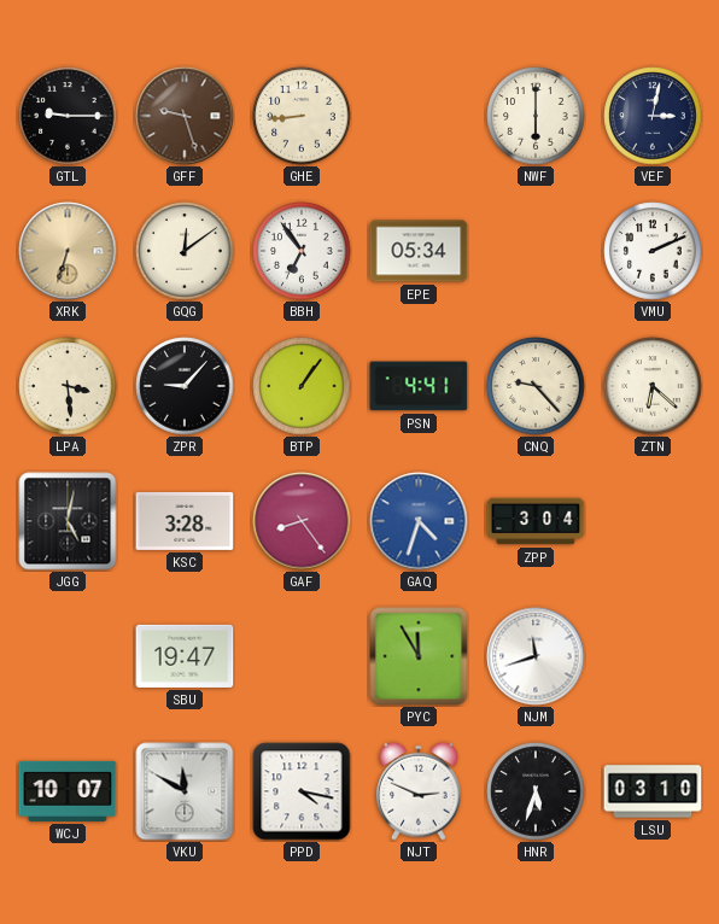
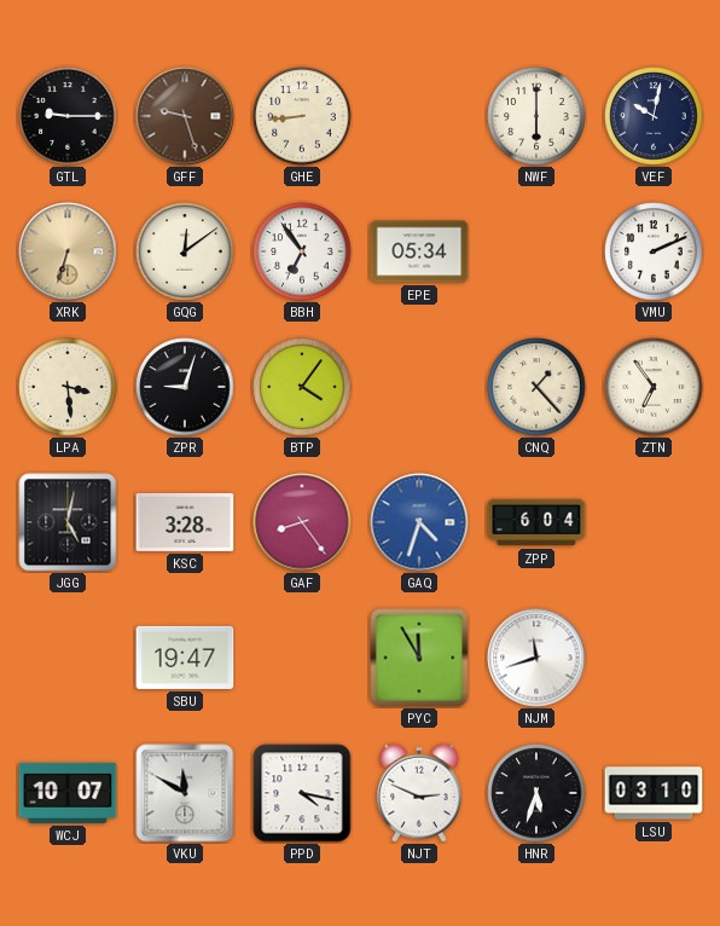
VEF: 3:02 -> 10:02 (654, 116)
ZPR: 9:07 -> 9:03 (185, 387)
BTP: 1:06 -> 4:06 (302, 387)
PSN: 4:41 -> none (419, 386)
CNQ: 9:23 -> 1:23 (536, 387)
ZTN: 6:22 -> 6:54 (654, 387)
ZPP: 3:04 -> 6:04 (536, 522)
